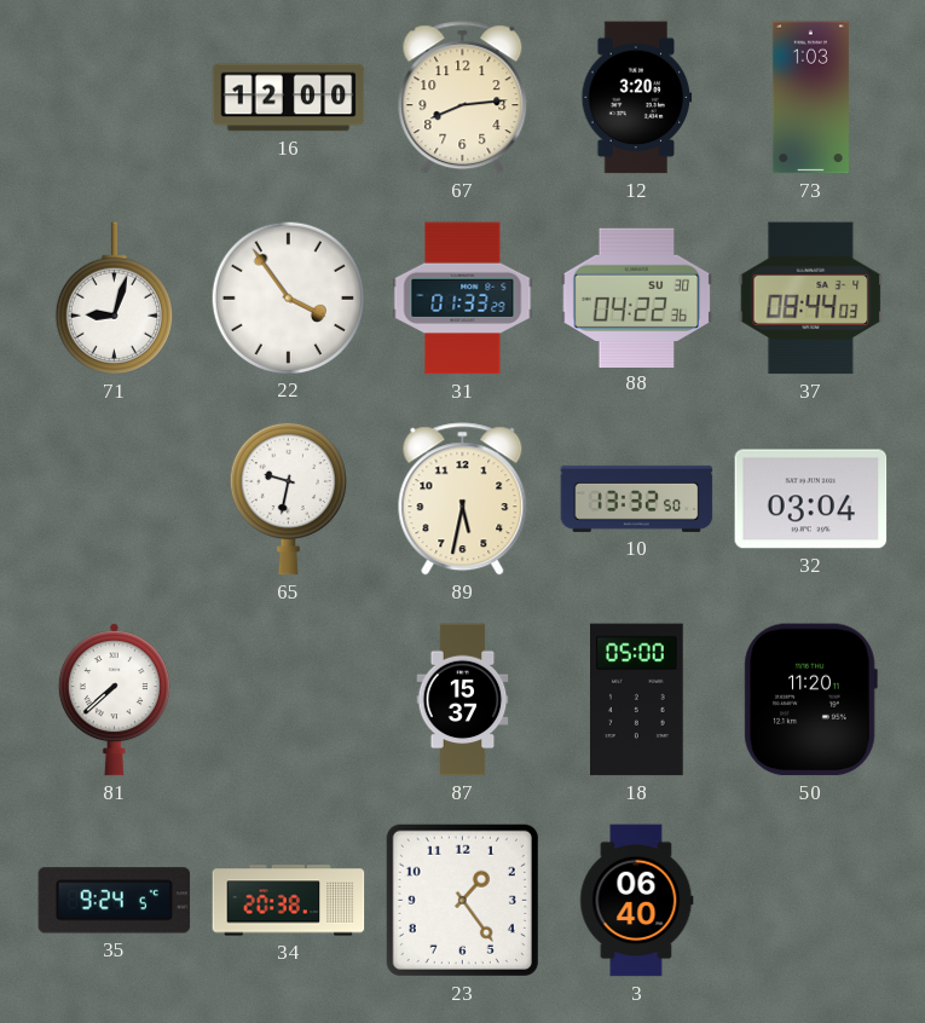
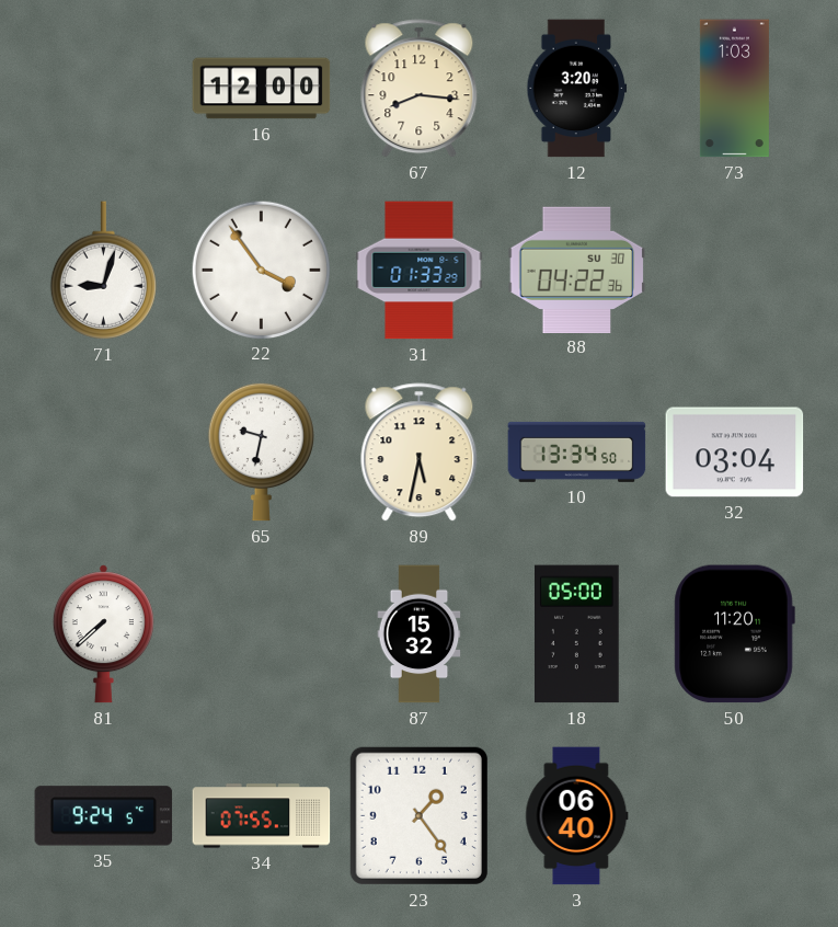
67: 8:14 -> 8:16 (420, 89)
37: 08:44 -> none (811, 299)
10: 13:32 -> 13:34 (577, 451)
87: 15:37 -> 15:32 (420, 634)
34: 20:38 -> 07:55 (262, 816)
